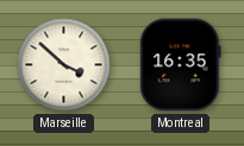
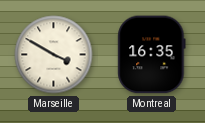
Marseille: 3:52 -> 3:50 (54, 55)
